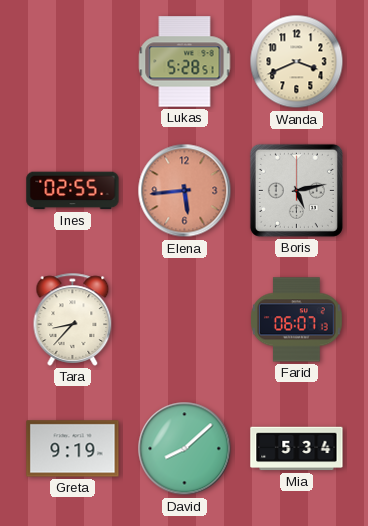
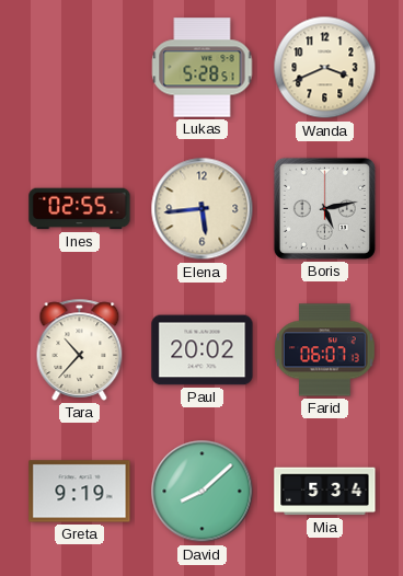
Elena dial: salmon -> cream (203, 209)
Tara: 8:37 -> 10:37 (80, 349)
Paul: none -> 20:02 (203, 350)
